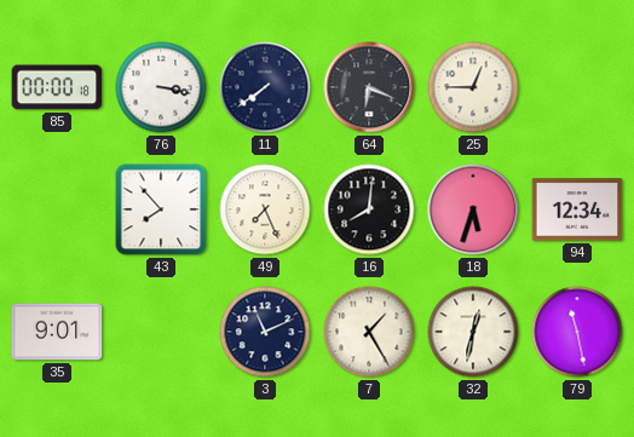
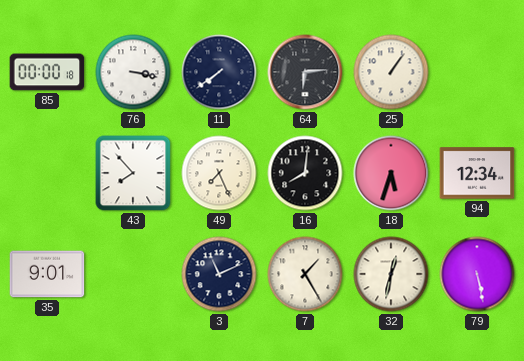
64: 6:19 -> 6:14 (305, 72)
25: 12:45 -> 1:06 (391, 72)
79: 11:28 -> 5:28 (477, 274)
